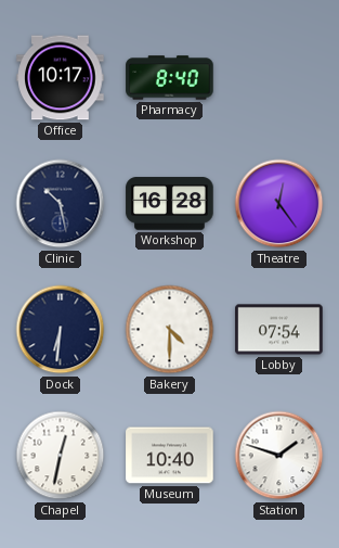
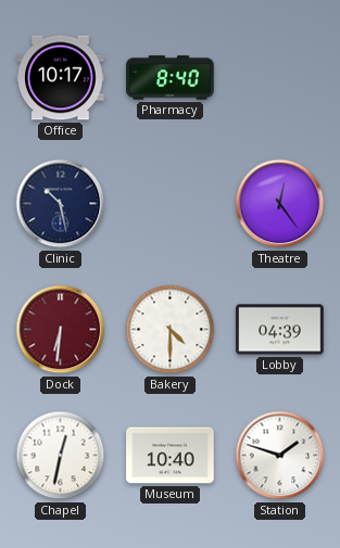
Workshop: 16:28 -> none (170, 204)
Dock dial: navy -> burgundy (61, 330)
Lobby: 07:54 -> 04:39 (280, 330)
